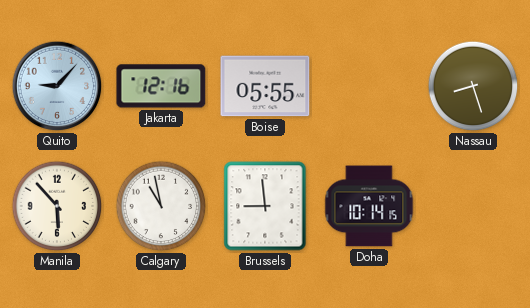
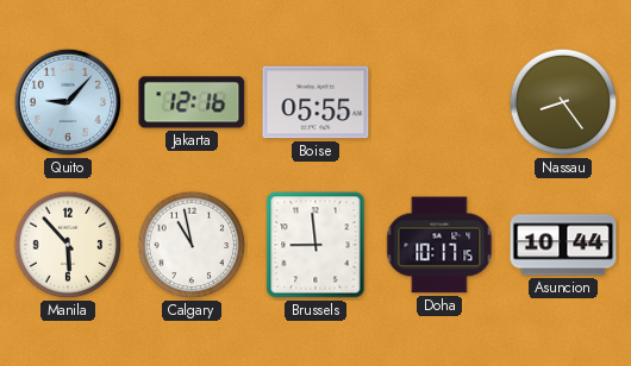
Nassau: 8:27 -> 8:24 (563, 102)
Doha: 10:14 -> 10:17 (439, 245)
Asuncion: none -> 10:44 (563, 245)
